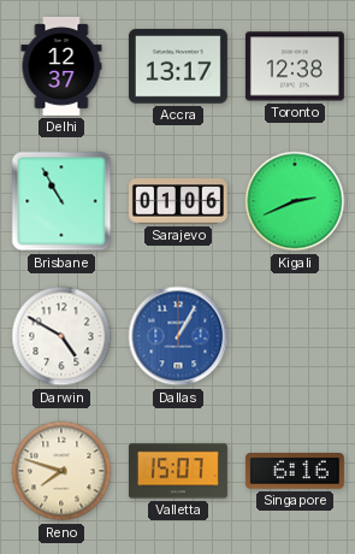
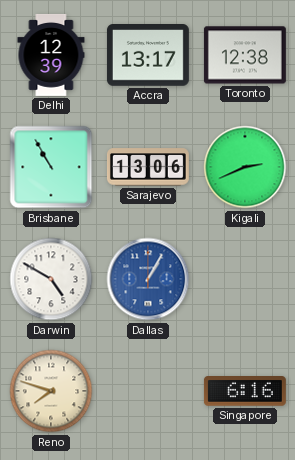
Delhi: 12:37 -> 12:39 (51, 55)
Sarajevo: 01:06 -> 13:06 (148, 167)
Valletta: 15:07 -> none (178, 471)
